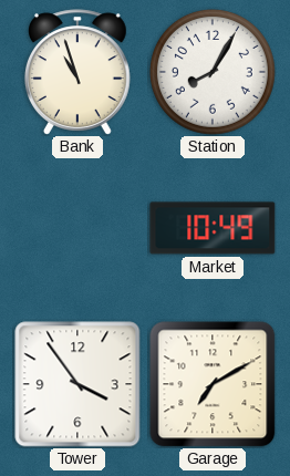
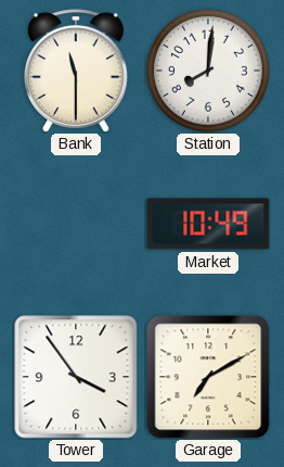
Bank: 10:57 -> 11:30 (76, 71)
Station: 8:05 -> 8:01 (208, 71)
